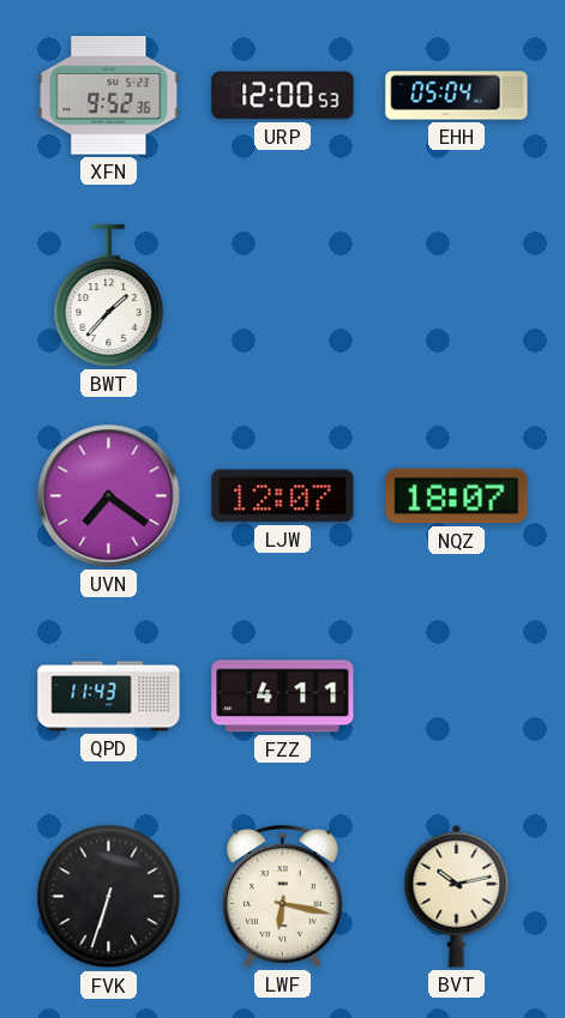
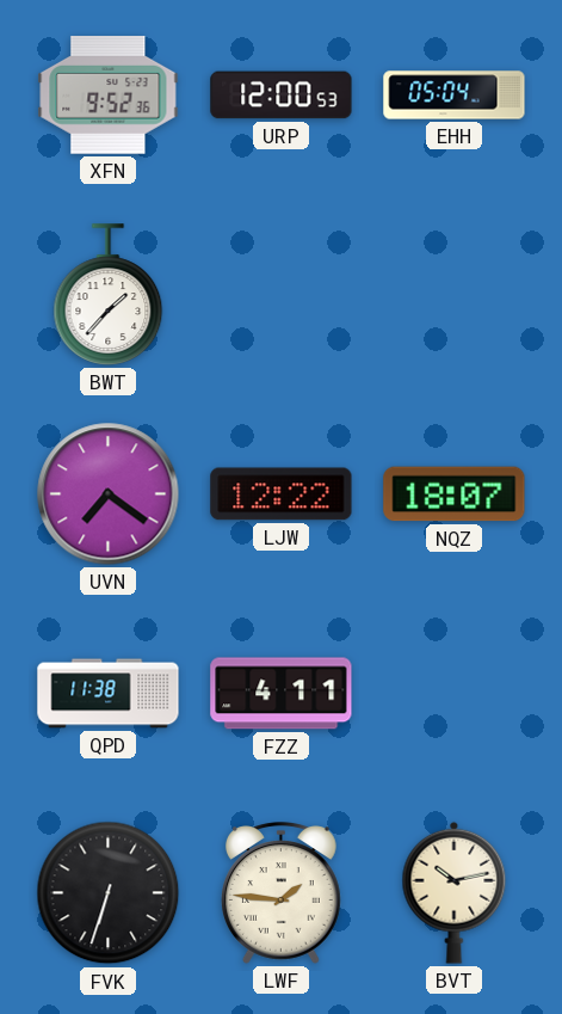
LJW: 12:07 -> 12:22 (282, 494)
QPD: 11:43 -> 11:38 (109, 694)
LWF: 6:17 -> 1:46 (280, 893)
